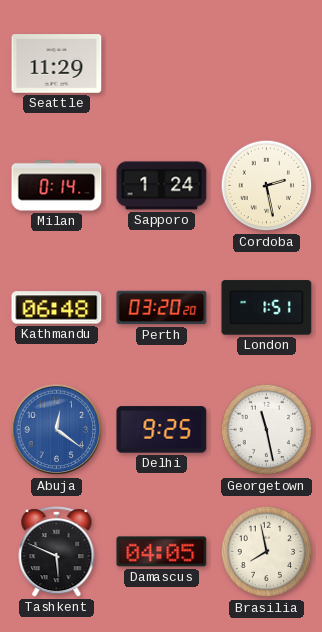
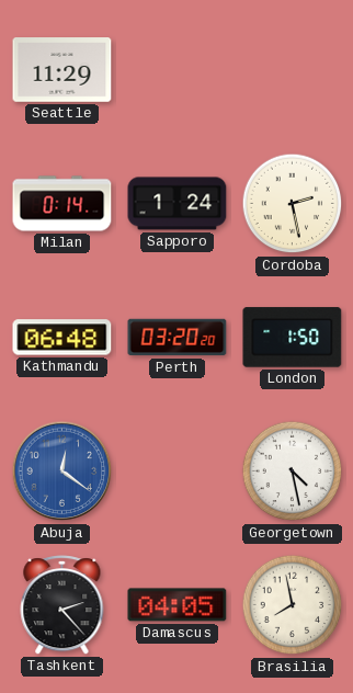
London: 1:51 -> 1:50 (293, 338)
Delhi: 9:25 -> none (162, 430)
Georgetown: 11:28 -> 4:28 (293, 472)
Tashkent: 5:49 -> 2:23 (62, 605)
